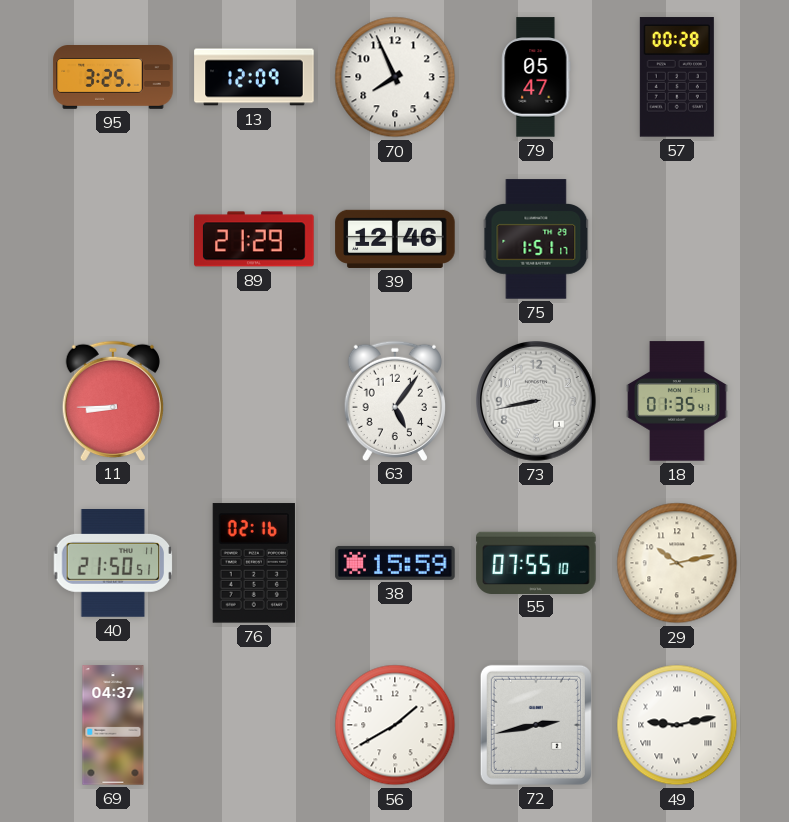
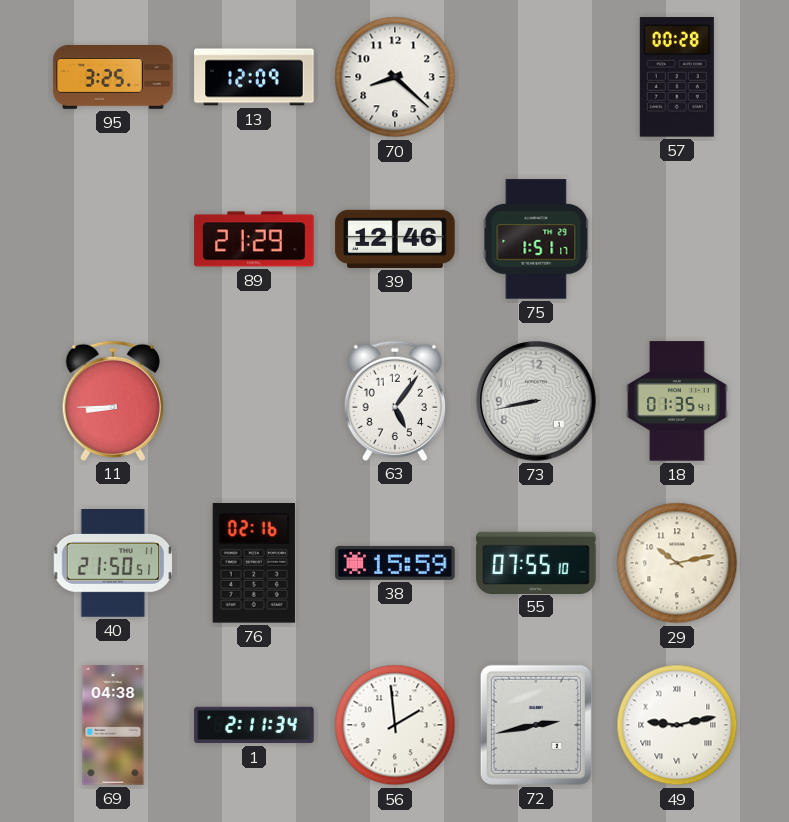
70: 7:56 -> 8:22 (395, 77)
79: 05:47 -> none (536, 77)
69: 04:37 -> 04:38 (113, 725)
1: none -> 2:11 (254, 725)
56: 1:40 -> 1:59 (395, 725)
